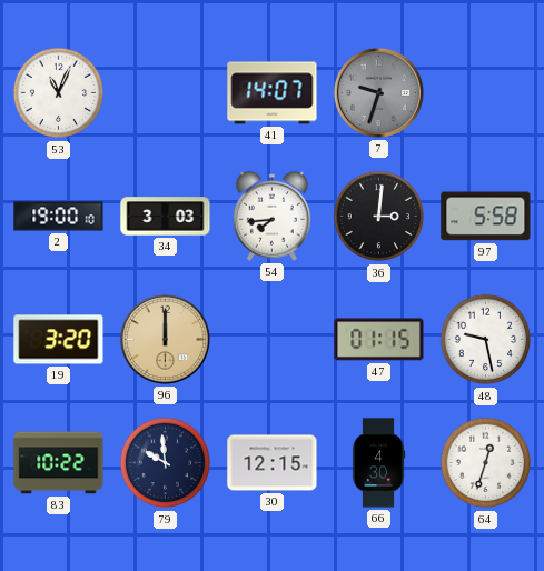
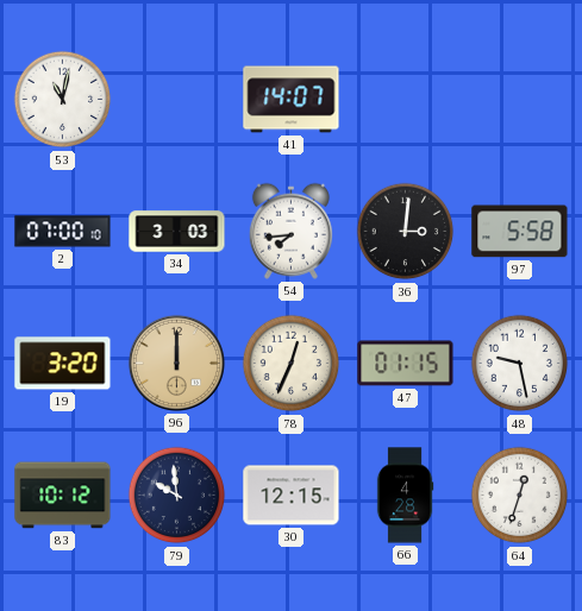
53: 11:04 -> 11:02 (63, 100)
7: 9:33 -> none (378, 92)
2: 19:00 -> 07:00 (63, 232)
78: none -> 12:34 (292, 364)
83: 10:22 -> 10:12 (63, 496)
66: 4:30 -> 4:28 (405, 496)
